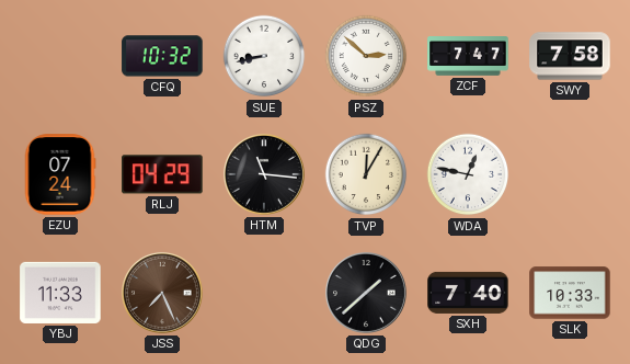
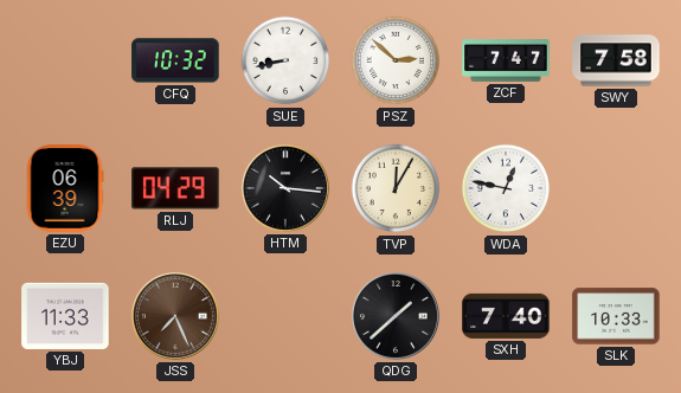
EZU: 07:24 -> 06:39 (65, 188)
HTM: 11:16 -> 10:16 (285, 188)
